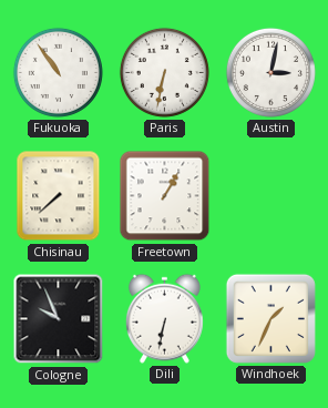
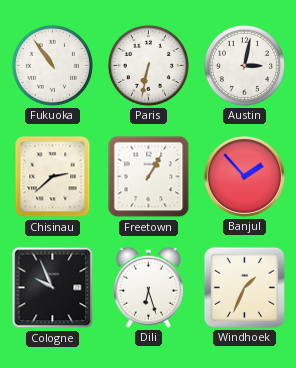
Chisinau: 7:38 -> 2:38 (53, 177)
Banjul: none -> 1:53 (245, 177)
Dili: 6:32 -> 6:27 (148, 287)
